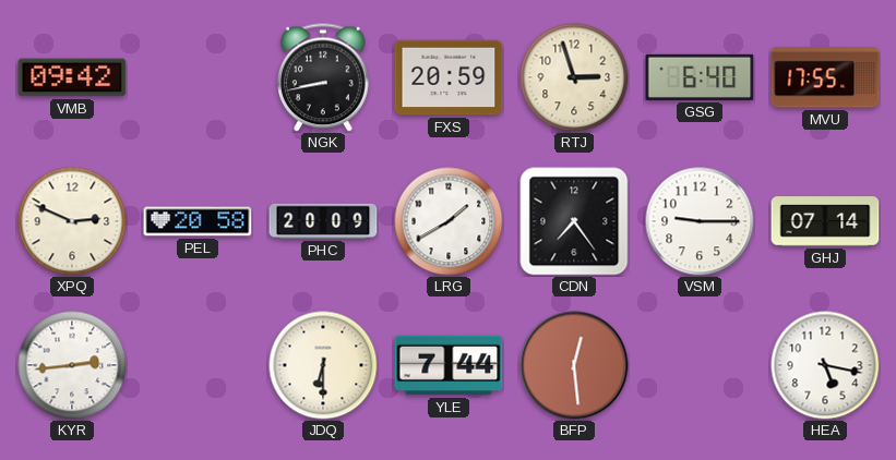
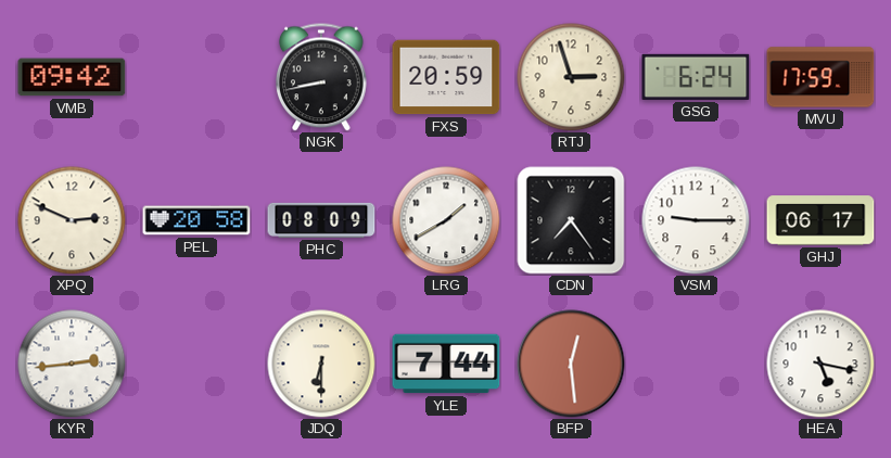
GSG: 6:40 -> 6:24 (696, 77)
MVU: 17:55 -> 17:59 (820, 77)
PHC: 20:09 -> 08:09 (321, 220)
GHJ: 07:14 -> 06:17 (820, 220)
